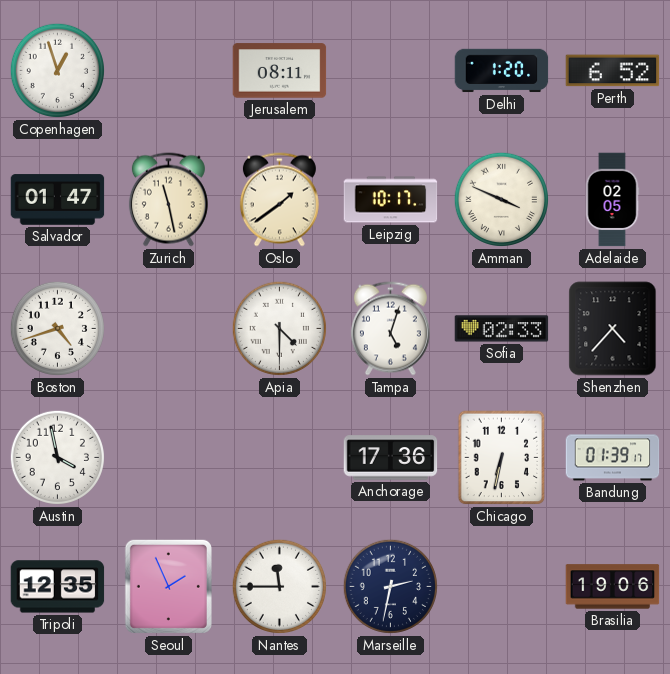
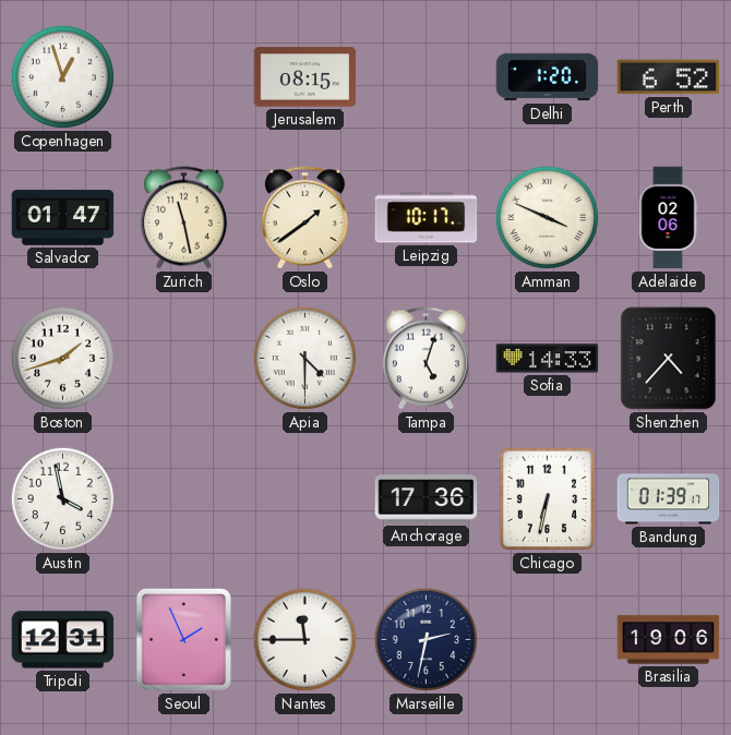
Jerusalem: 08:11 -> 08:15 (305, 77)
Adelaide: 02:05 -> 02:06 (668, 218)
Boston: 4:42 -> 1:42 (62, 358)
Sofia: 02:33 -> 14:33 (548, 359)
Tripoli: 12:35 -> 12:31 (63, 640)
